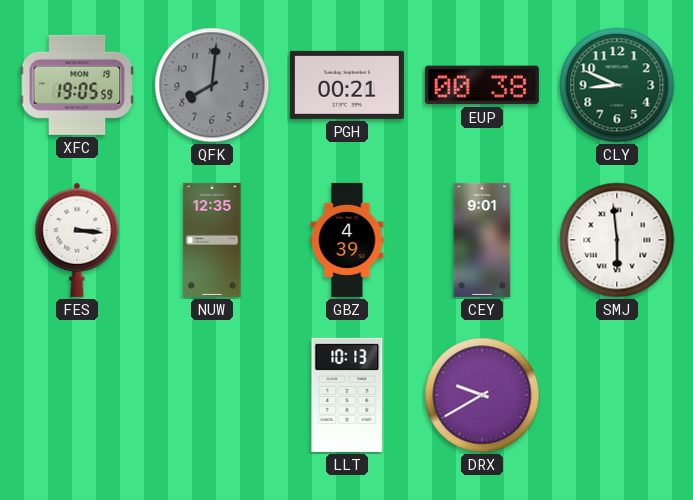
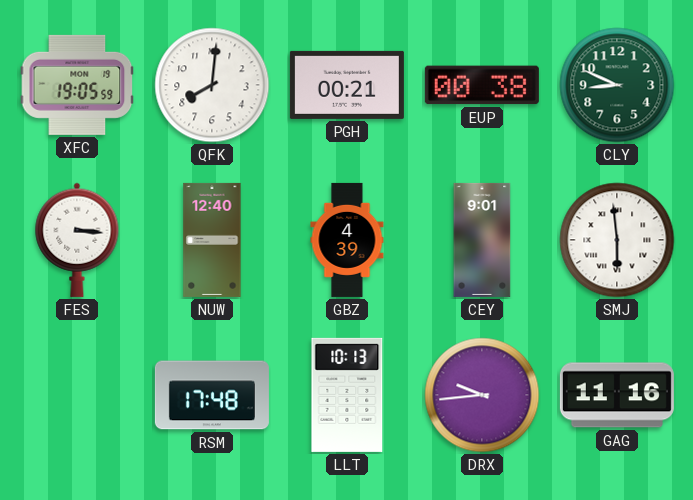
QFK dial: grey -> white (212, 85)
NUW: 12:35 -> 12:40 (212, 240)
RSM: none -> 17:48 (212, 395)
DRX: 9:40 -> 9:44 (482, 395)
GAG: none -> 11:16 (617, 395)
